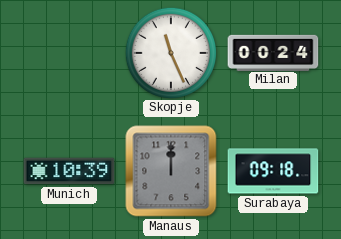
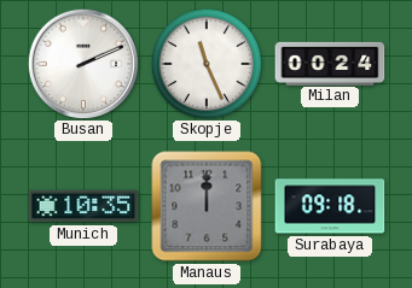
Busan: none -> 2:11 (82, 63)
Munich: 10:39 -> 10:35 (83, 206)
